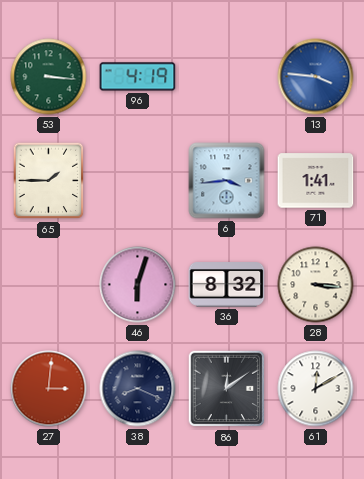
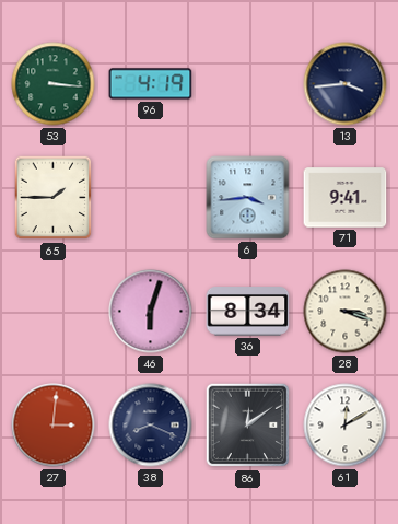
13: 3:46 -> 3:44 (346, 84)
13 dial: blue -> navy (346, 84)
71: 1:41 -> 9:41 (346, 198)
36: 8:32 -> 8:34 (248, 312)
28: 3:16 -> 3:18 (346, 312)
